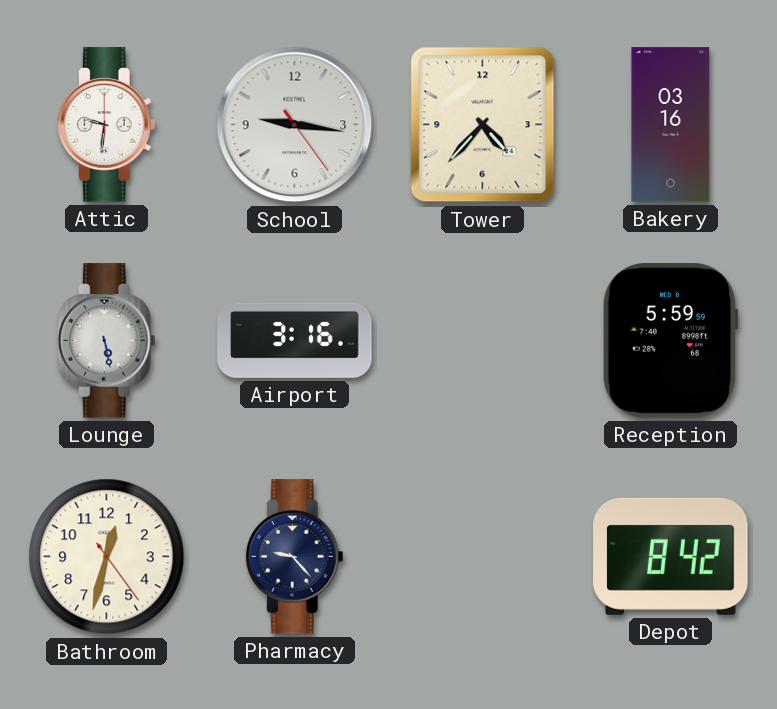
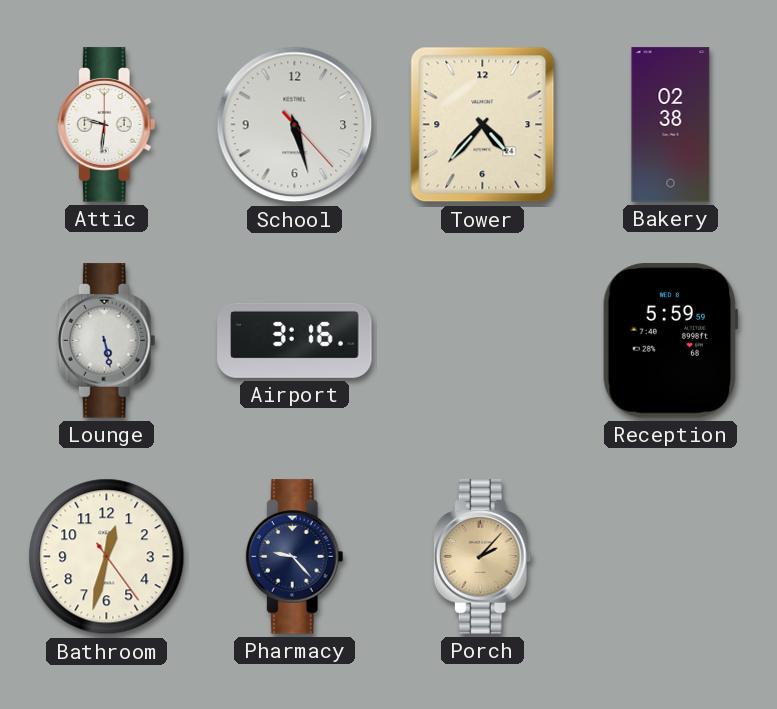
School: 9:16 -> 5:27 (295, 125)
Bakery: 03:16 -> 02:38 (671, 125)
Porch: none -> 2:07 (482, 557)
Depot: 8:42 -> none (671, 556)
